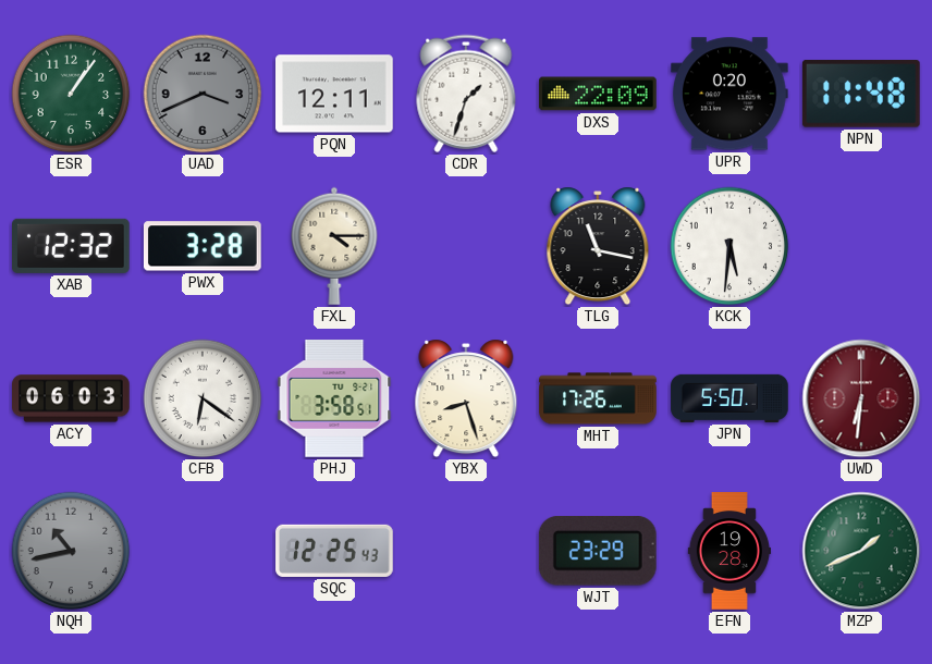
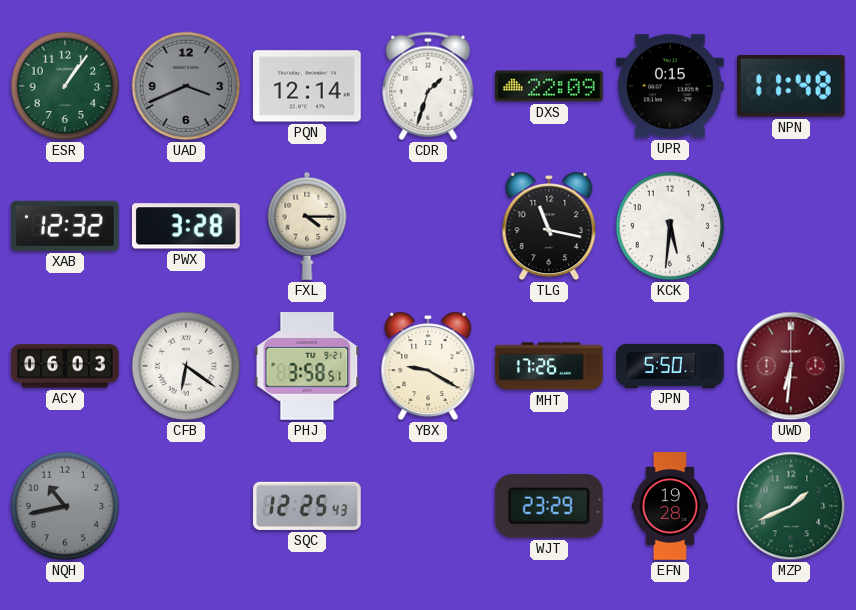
PQN: 12:11 -> 12:14 (308, 86)
UPR: 0:20 -> 0:15 (671, 86)
YBX: 8:27 -> 9:20 (428, 366)
